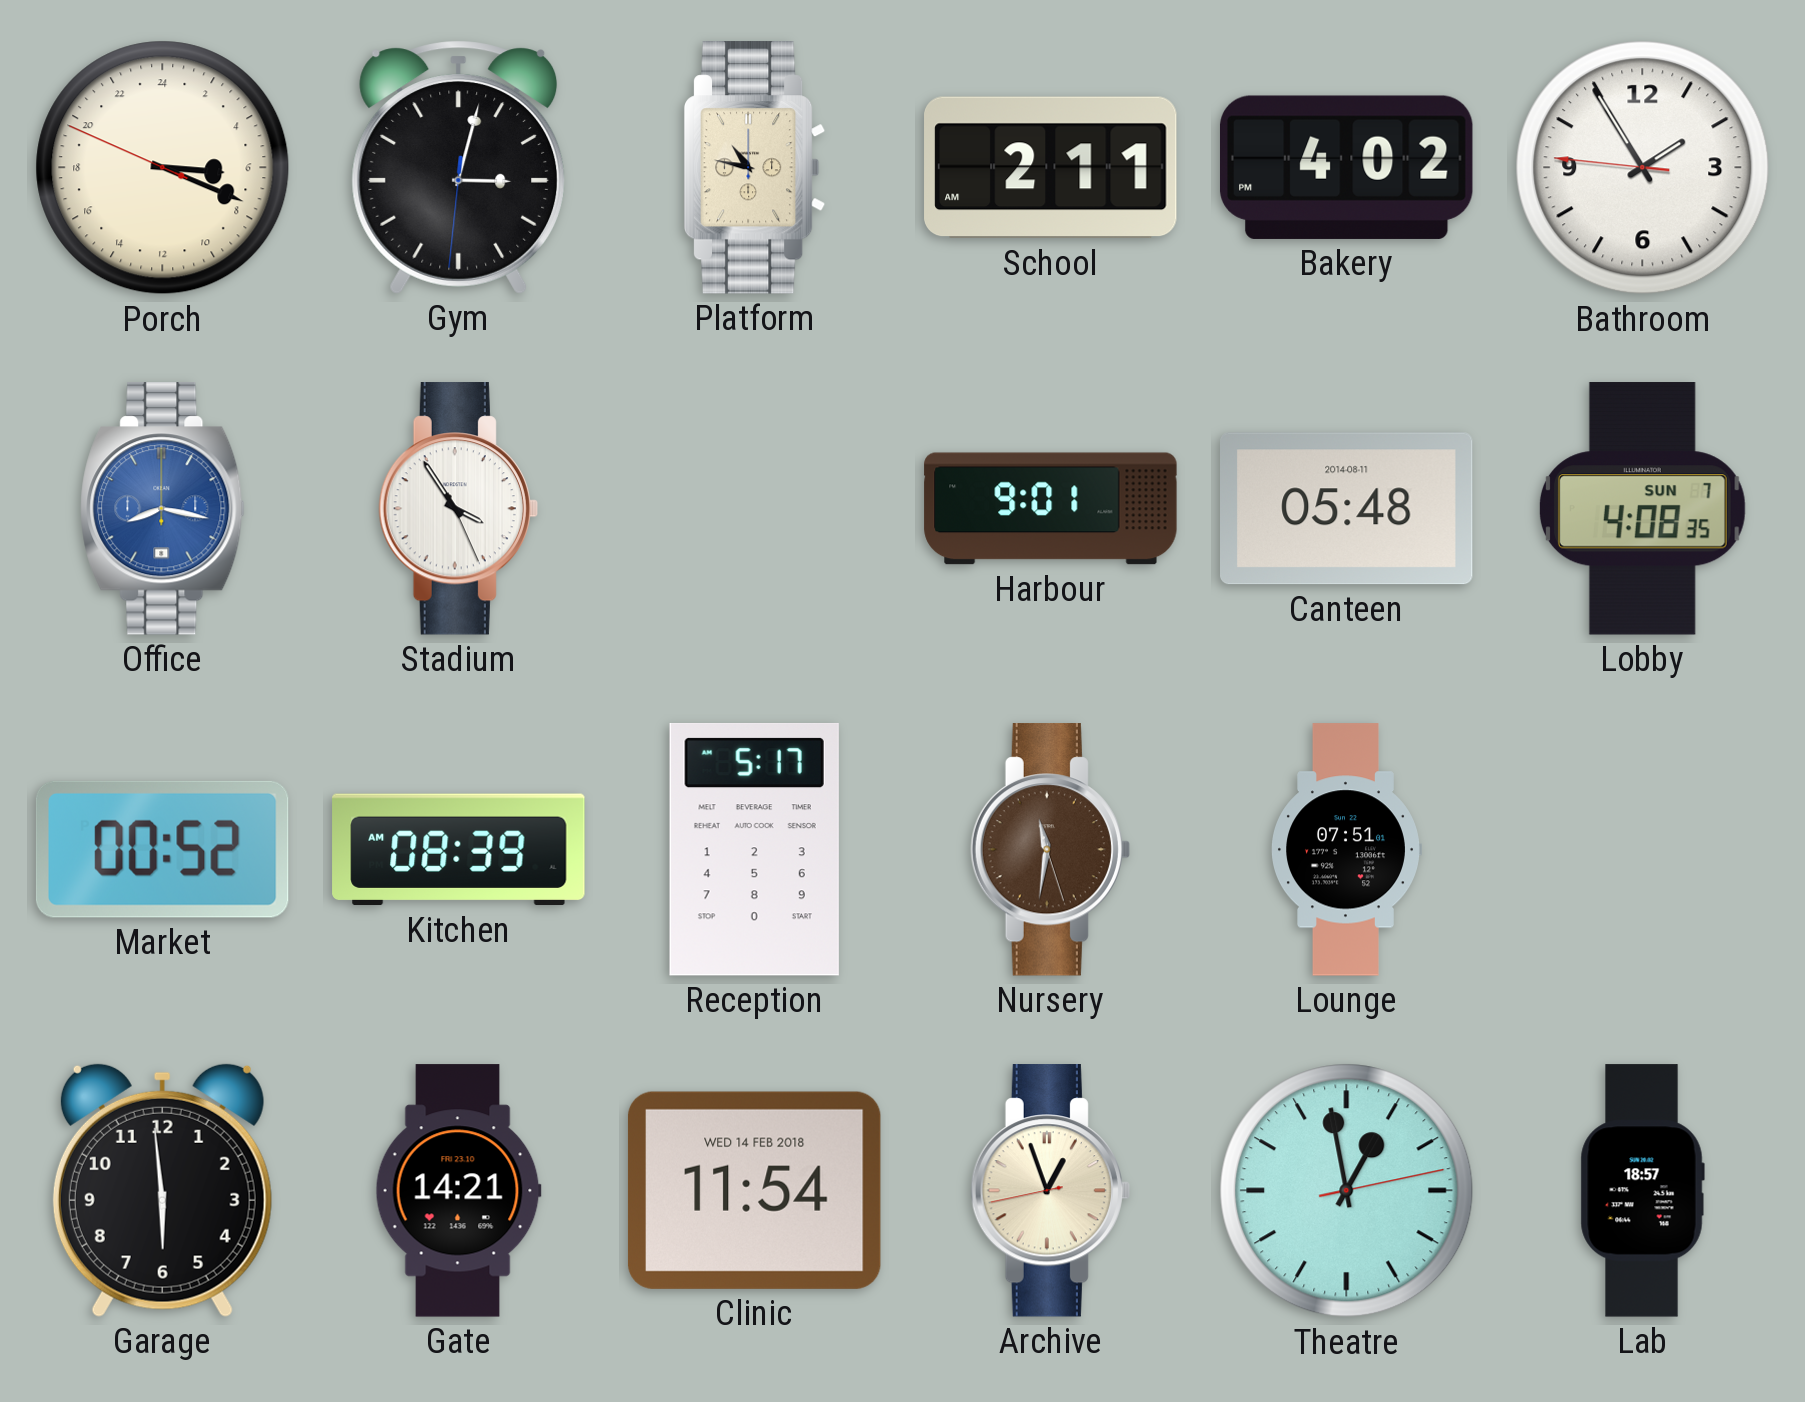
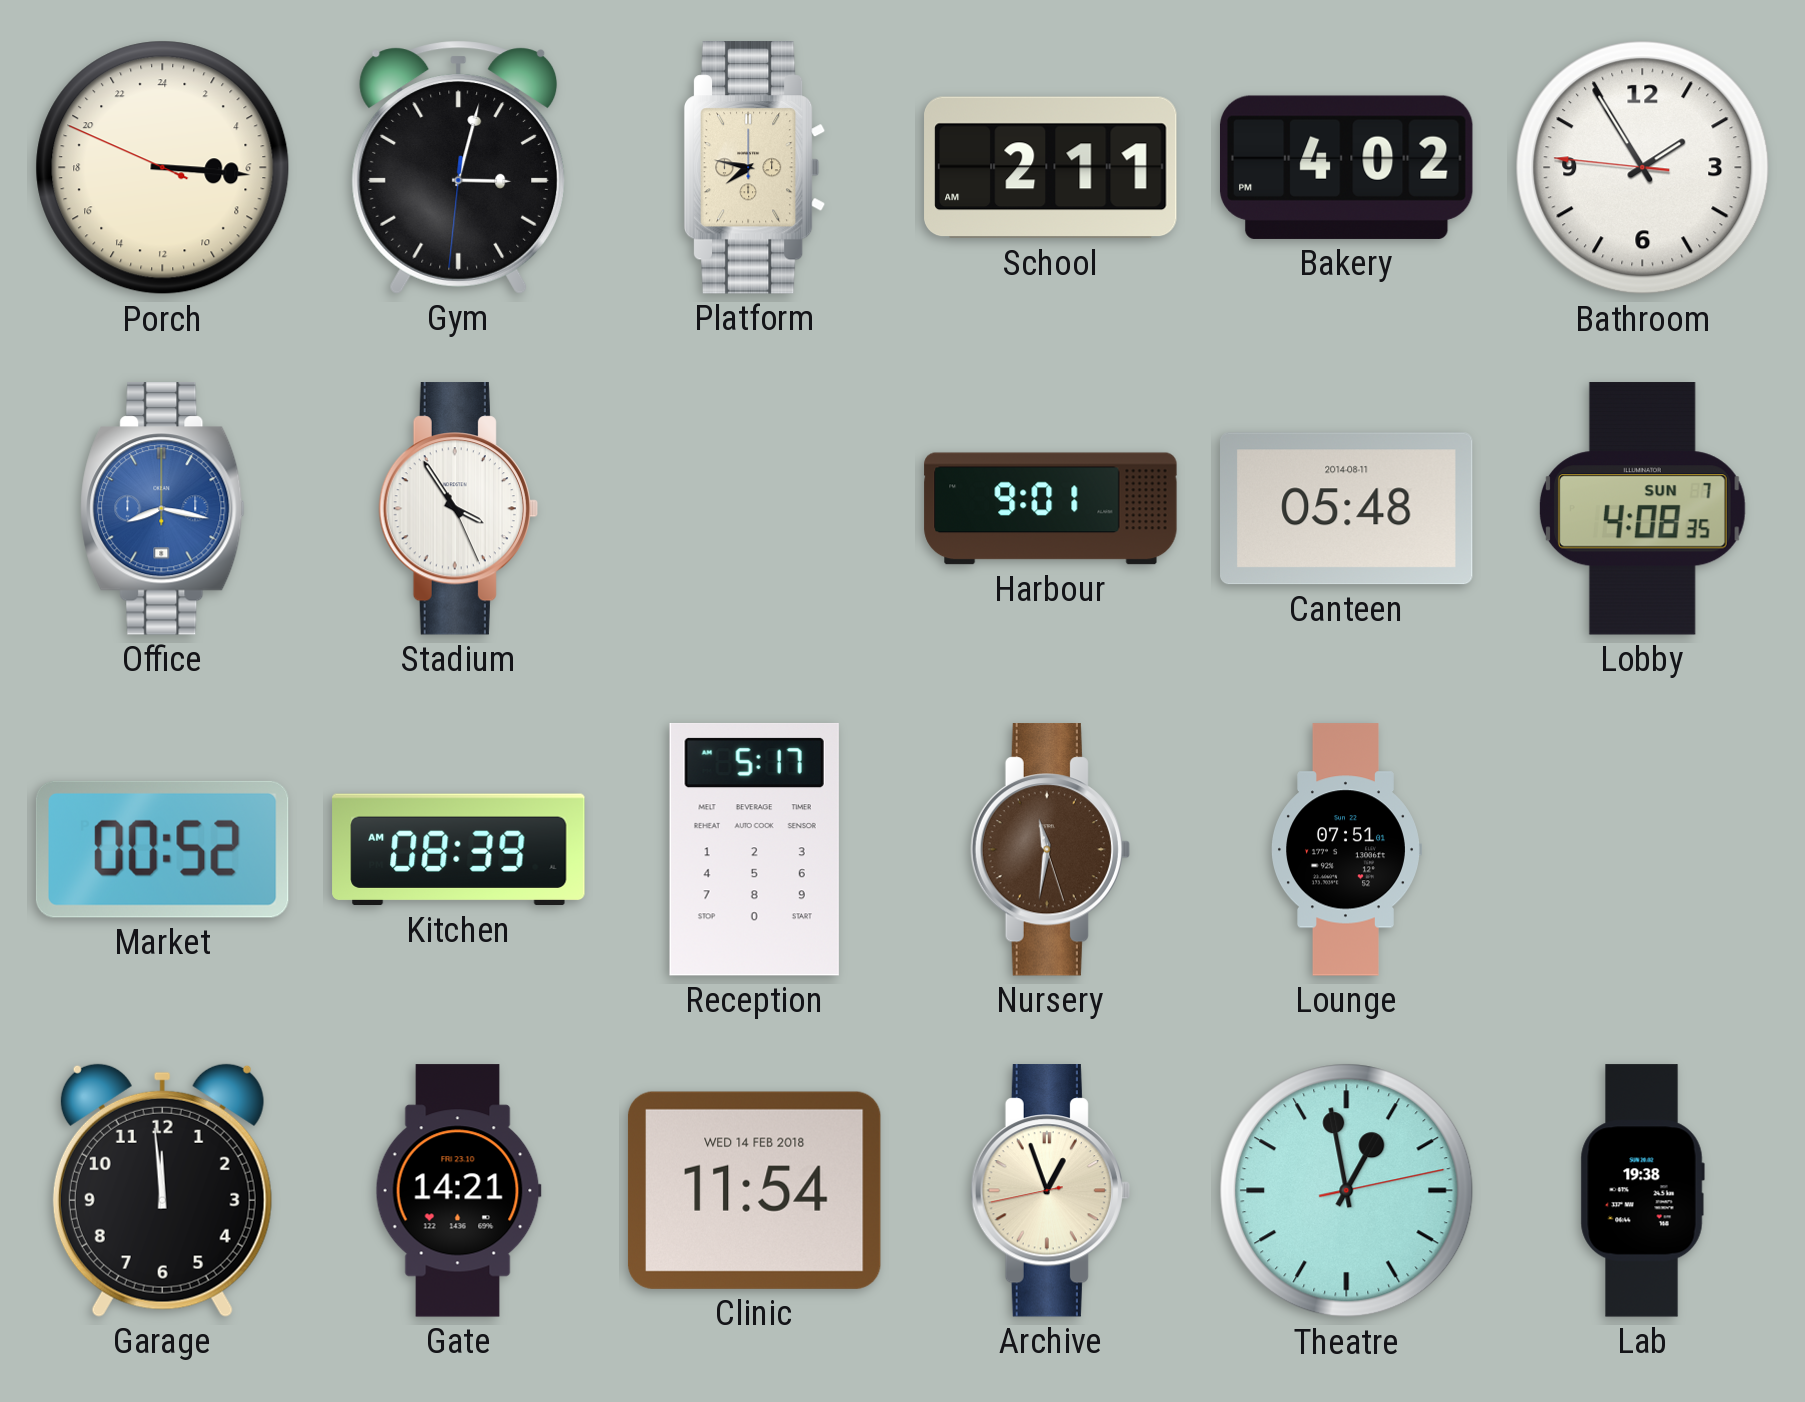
Porch: 6:18 -> 6:15 (163, 168)
Platform: 10:47 -> 7:47 (755, 168)
Garage: 5:59 -> 11:59 (162, 1190)
Lab: 18:57 -> 19:38 (1642, 1191)
